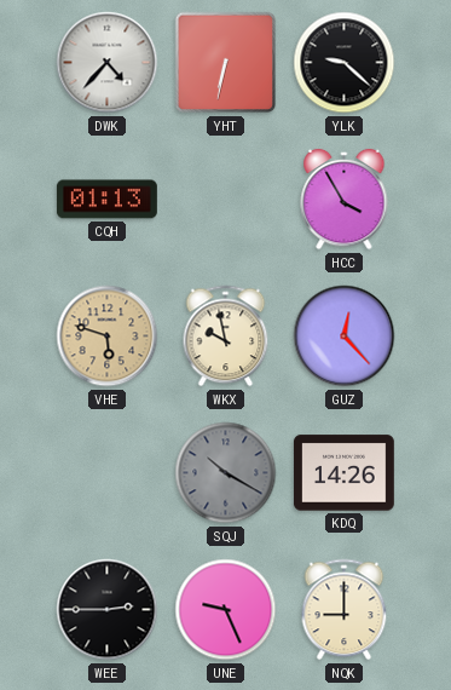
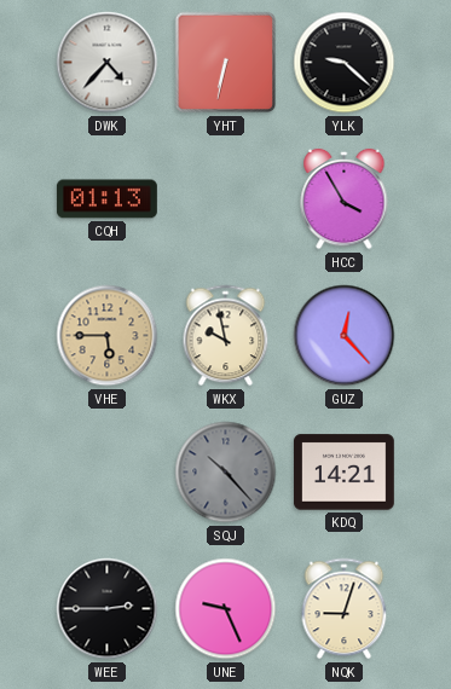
VHE: 5:48 -> 5:45 (108, 336)
SQJ: 10:20 -> 10:23 (226, 473)
KDQ: 14:26 -> 14:21 (343, 473)
NQK: 9:00 -> 9:03 (345, 609)
